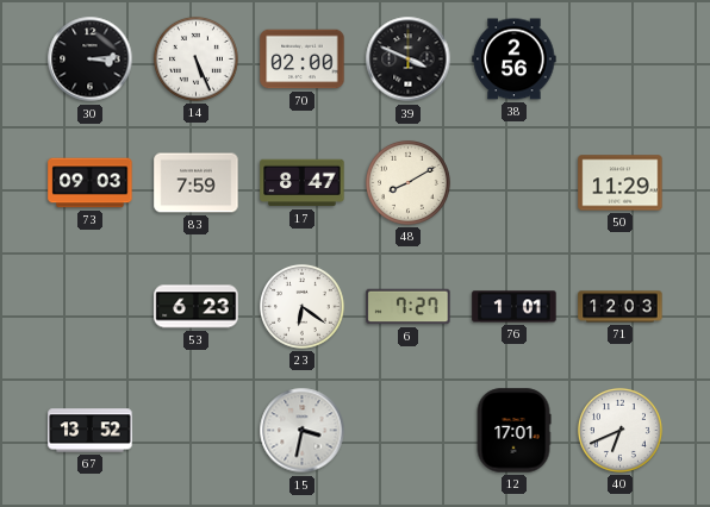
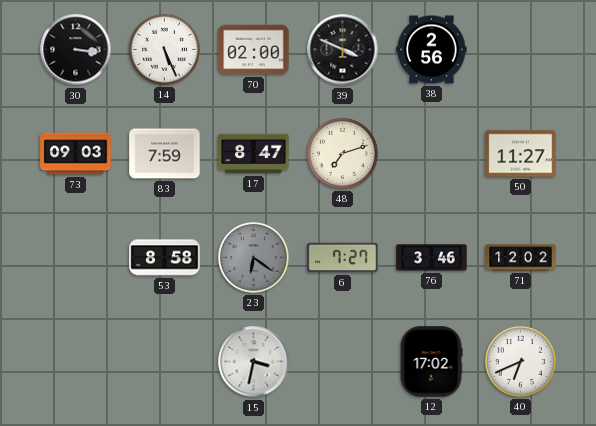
30: 3:14 -> 3:16 (76, 50)
48: 8:10 -> 7:12 (342, 153)
50: 11:29 -> 11:27 (521, 154)
53: 6:23 -> 8:58 (165, 258)
23 dial: white -> grey (253, 257)
76: 1:01 -> 3:46 (432, 258)
71: 12:03 -> 12:02 (521, 258)
67: 13:52 -> none (91, 431)
12: 17:01 -> 17:02 (431, 362)
